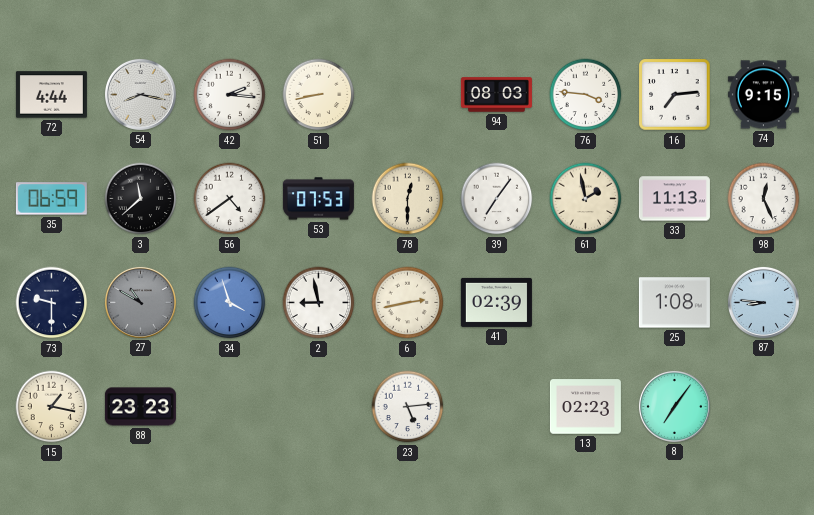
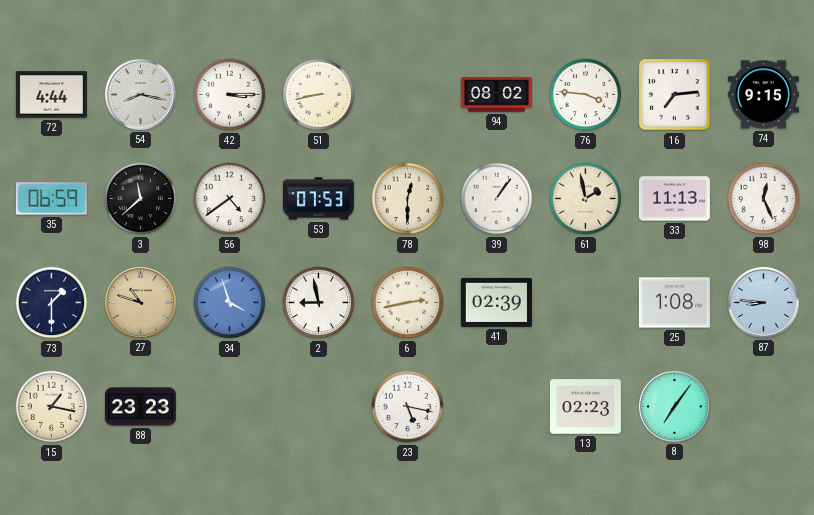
42: 2:16 -> 3:15 (230, 95)
94: 08:03 -> 08:02 (496, 95)
39: 7:06 -> 1:06 (497, 199)
73: 9:30 -> 1:30 (52, 303)
27: 10:50 -> 10:48 (140, 302)
27 dial: grey -> champagne (140, 302)
23: 5:14 -> 5:17 (408, 407)
